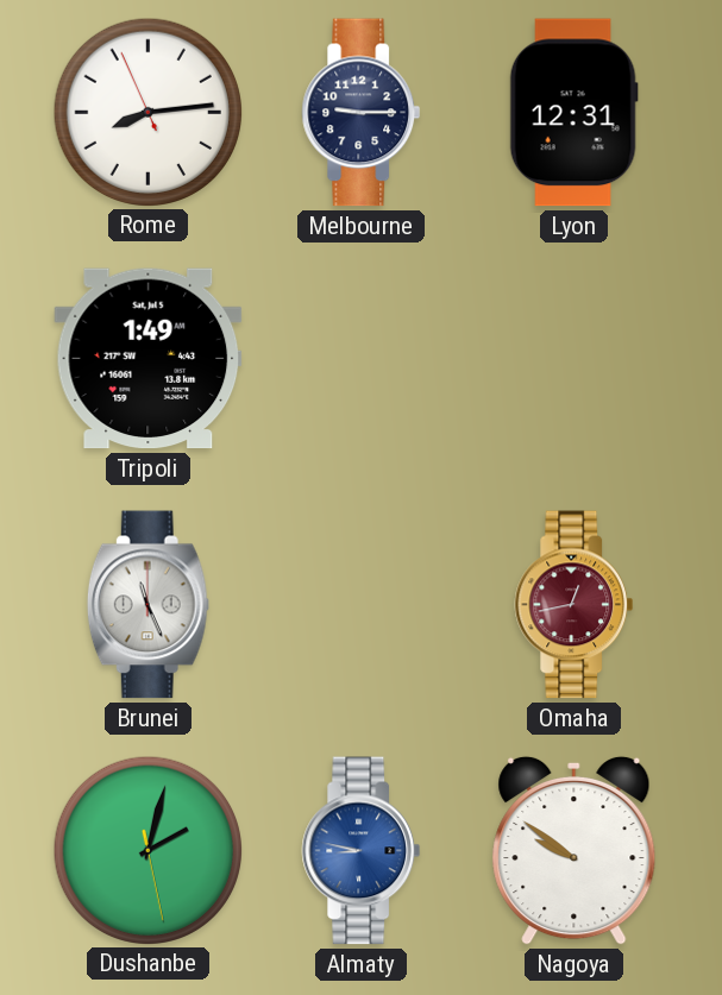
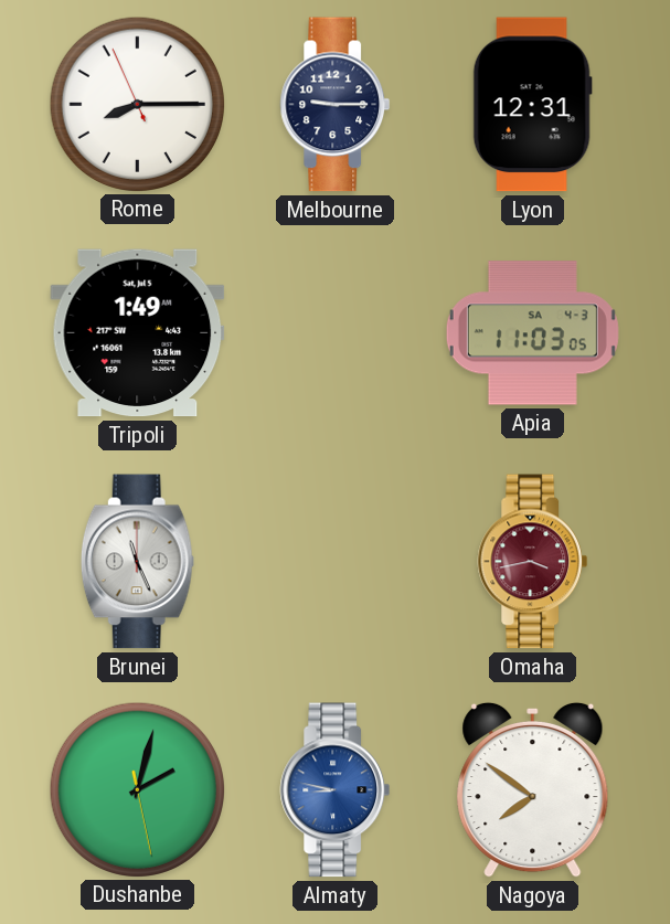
Rome: 8:13 -> 8:14 (137, 104)
Apia: none -> 11:03 (532, 333)
Omaha: 12:43 -> 3:43 (533, 562)
Nagoya: 9:51 -> 7:51 (533, 789)
